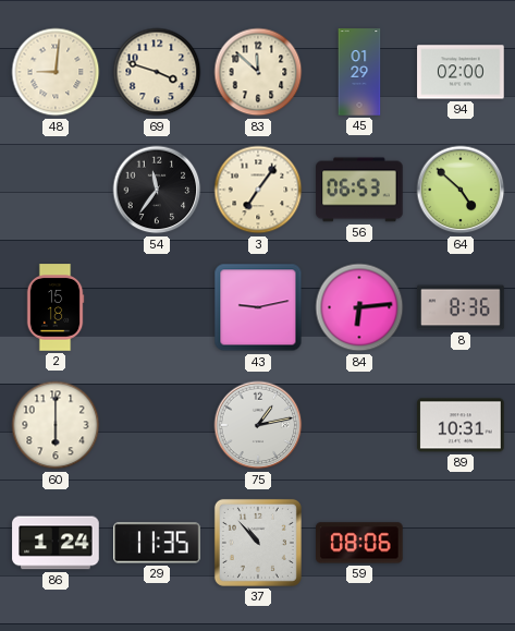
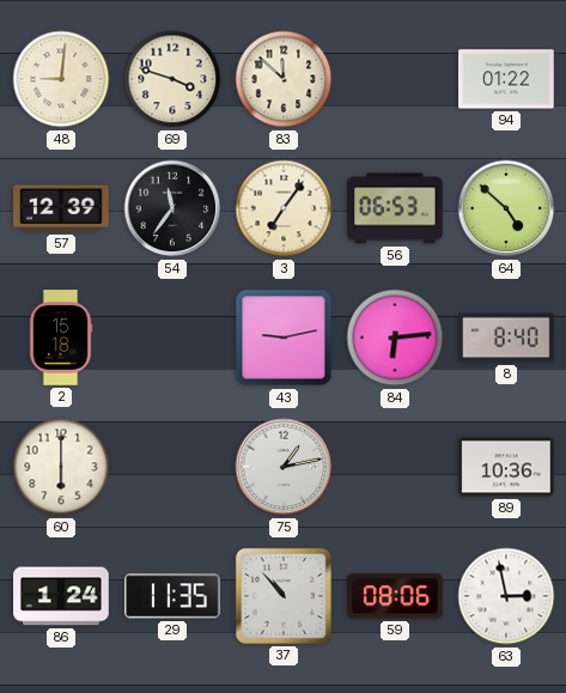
45: 01:29 -> none (359, 72)
94: 02:00 -> 01:22 (506, 79)
57: none -> 12:39 (61, 208)
8: 8:36 -> 8:40 (506, 338)
89: 10:31 -> 10:36 (506, 467)
63: none -> 2:58 (506, 596)
